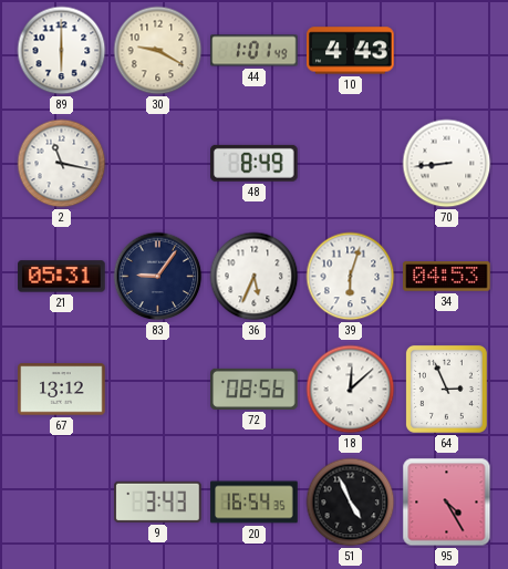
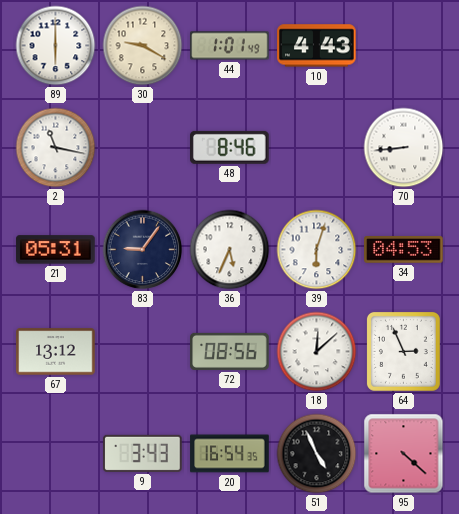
48: 8:49 -> 8:46 (230, 147)
95: 4:25 -> 4:22 (404, 454)
